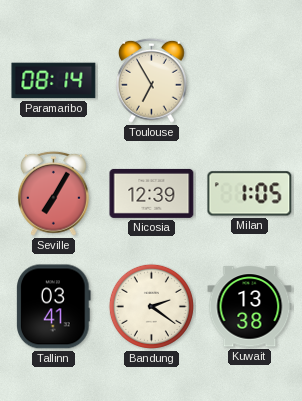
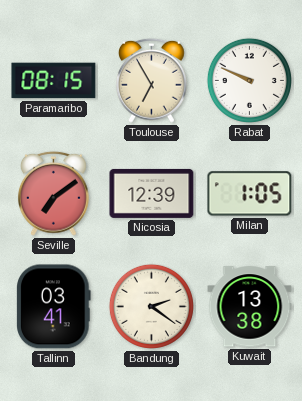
Paramaribo: 08:14 -> 08:15 (54, 81)
Rabat: none -> 9:49 (249, 80)
Seville: 7:05 -> 7:09 (53, 193)
